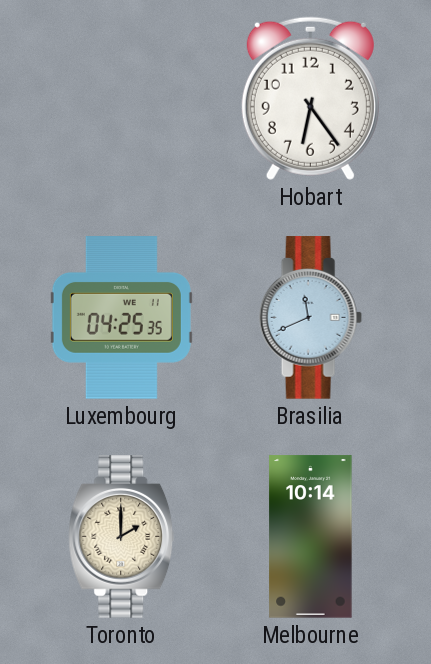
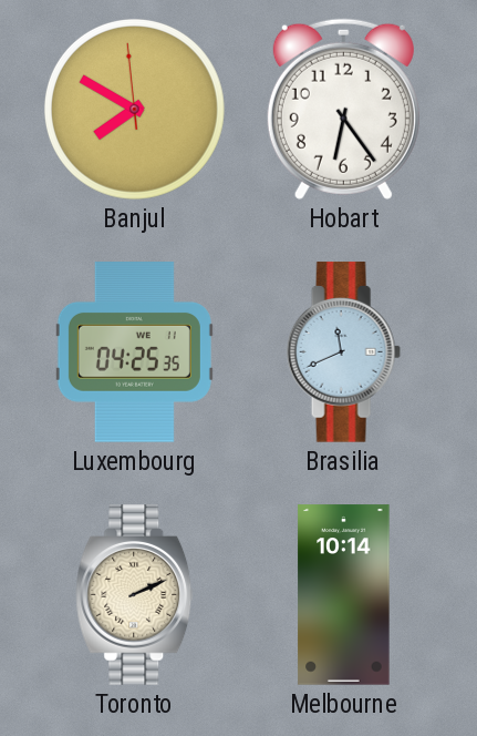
Banjul: none -> 7:49 (134, 109)
Toronto: 2:00 -> 2:11 (135, 595)
